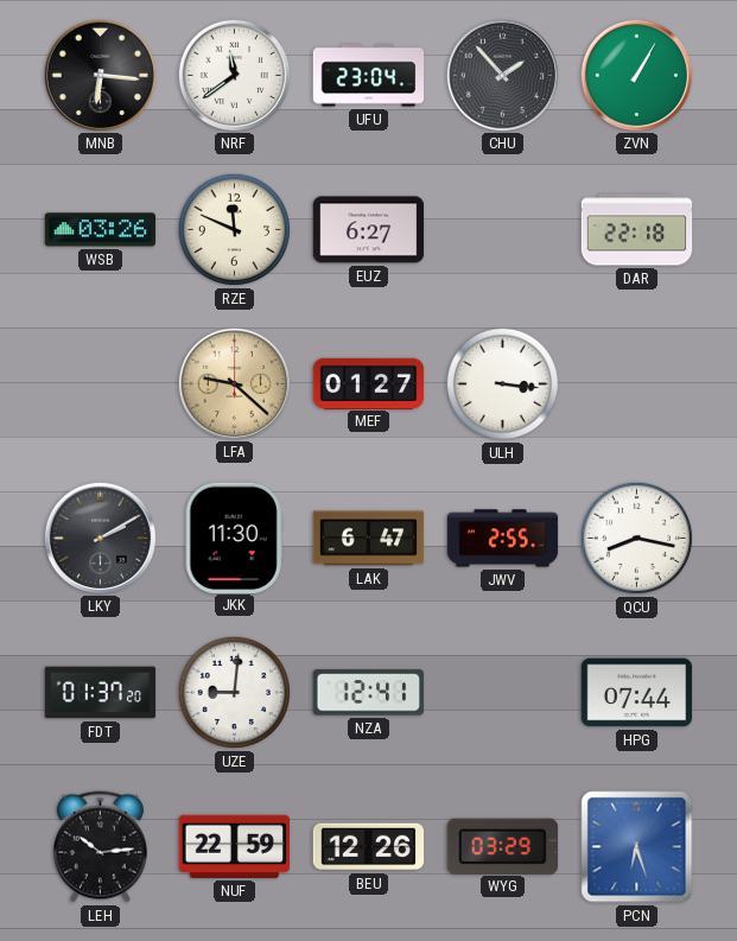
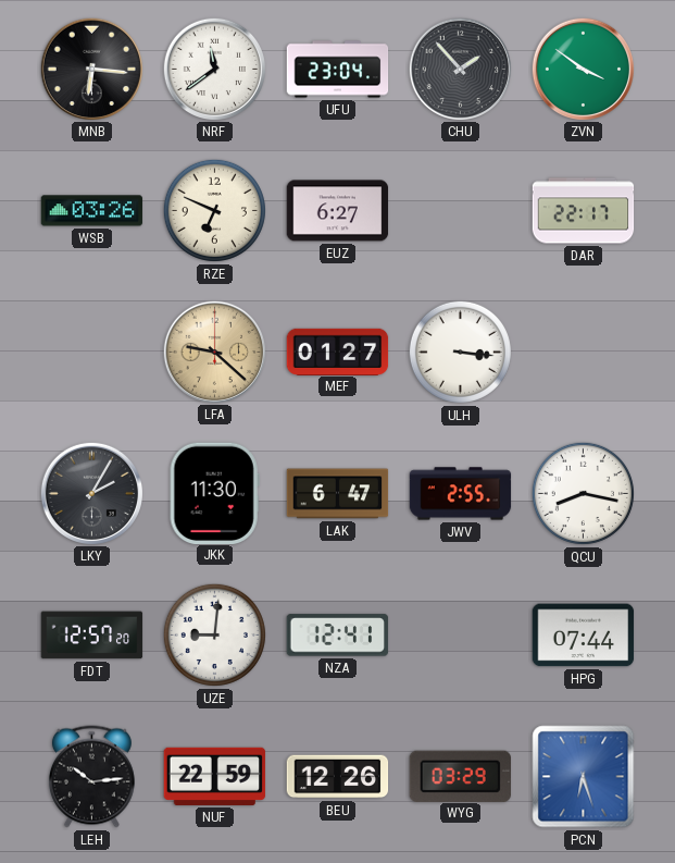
ZVN: 1:05 -> 3:51 (583, 69)
RZE: 11:49 -> 6:49 (214, 210)
DAR: 22:18 -> 22:17 (584, 211)
LKY: 2:10 -> 2:05 (91, 493)
FDT: 01:37 -> 12:57 (92, 636)
